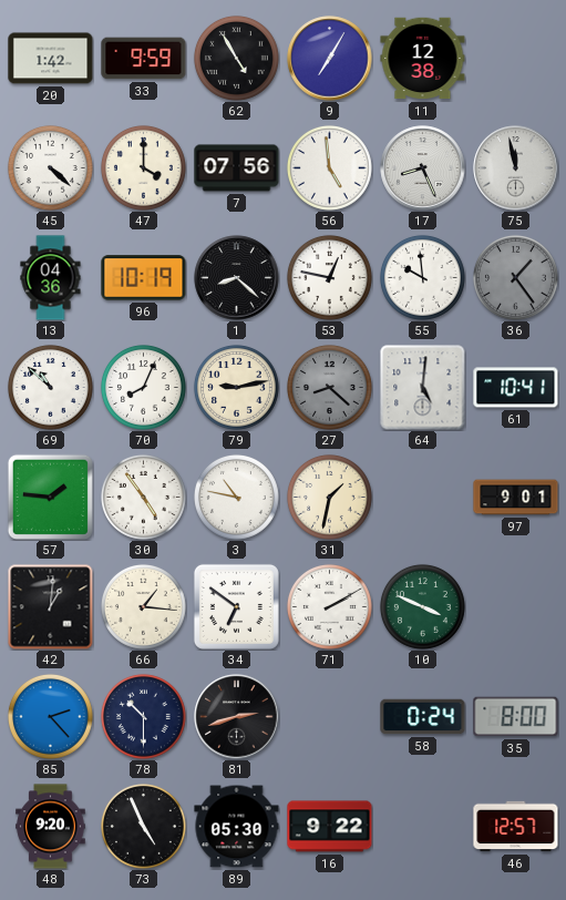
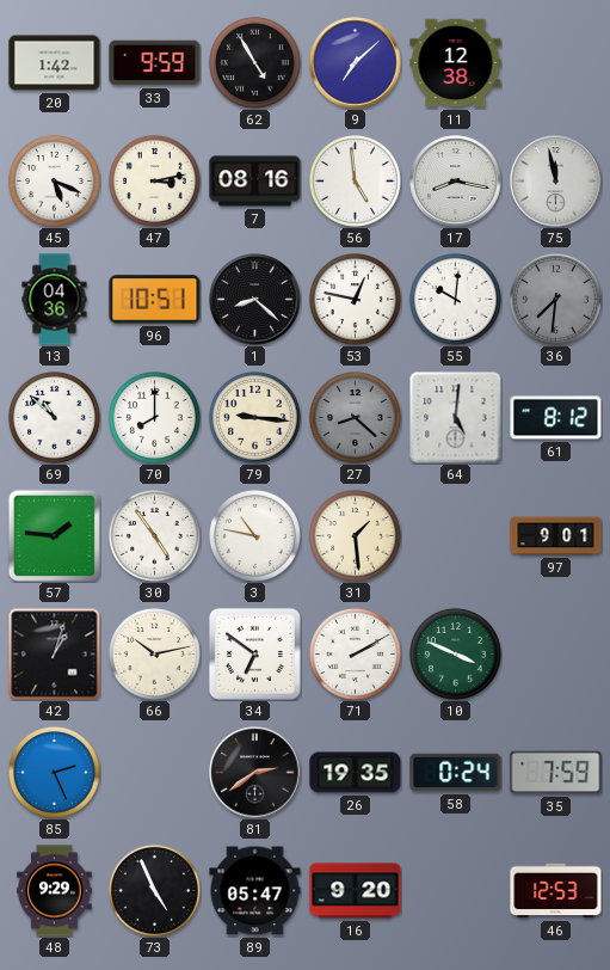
9: 7:05 -> 7:08 (356, 63)
45: 4:22 -> 5:19 (55, 182)
47: 4:00 -> 3:13 (155, 182)
7: 07:56 -> 08:16 (255, 182)
17: 8:26 -> 8:17 (456, 182)
96: 10:19 -> 10:51 (155, 300)
55: 9:59 -> 10:01 (456, 300)
36: 1:24 -> 7:31 (556, 300)
70: 8:04 -> 8:00 (155, 418)
79: 9:13 -> 9:16 (255, 418)
61: 10:41 -> 8:12 (556, 418)
31: 1:32 -> 1:29 (356, 536)
42: 1:01 -> 1:03 (55, 655)
66: 1:16 -> 10:13 (155, 655)
85: 2:23 -> 2:26 (55, 773)
78: 10:30 -> none (144, 717)
81: 2:42 -> 2:39 (255, 773)
26: none -> 19:35 (356, 773)
35: 8:00 -> 7:59 (556, 773)
48: 9:20 -> 9:29 (55, 891)
89: 05:30 -> 05:47 (255, 891)
16: 9:22 -> 9:20 (356, 891)
46: 12:57 -> 12:53 (556, 891)
